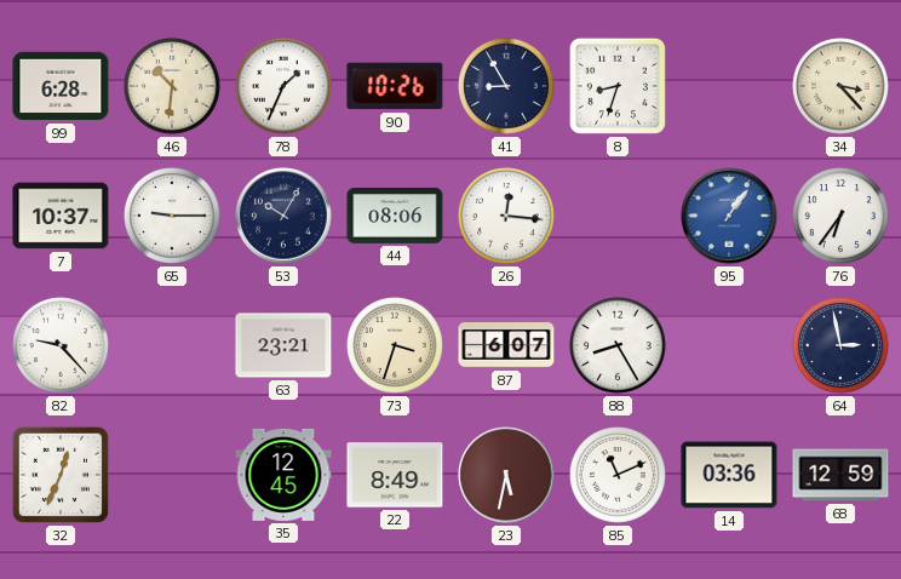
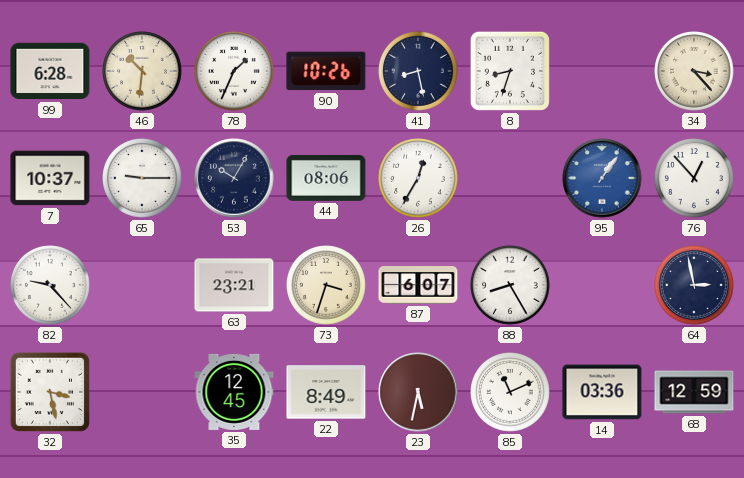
41: 8:55 -> 8:28 (419, 72)
26: 12:16 -> 12:35 (419, 179)
76: 6:36 -> 12:53 (695, 179)
32: 12:34 -> 3:28 (50, 392)
